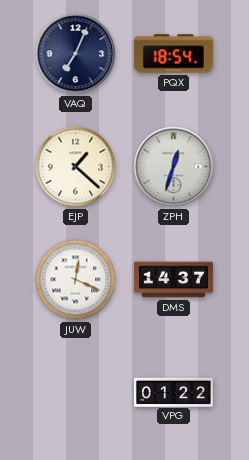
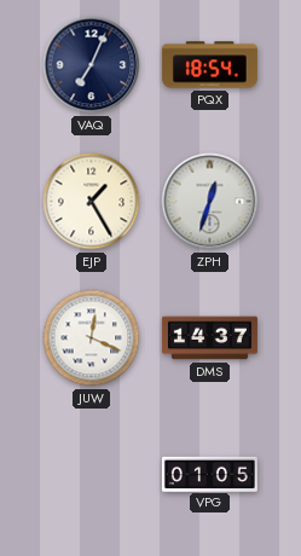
EJP: 1:22 -> 1:25 (92, 202)
VPG: 01:22 -> 01:05 (209, 474)
